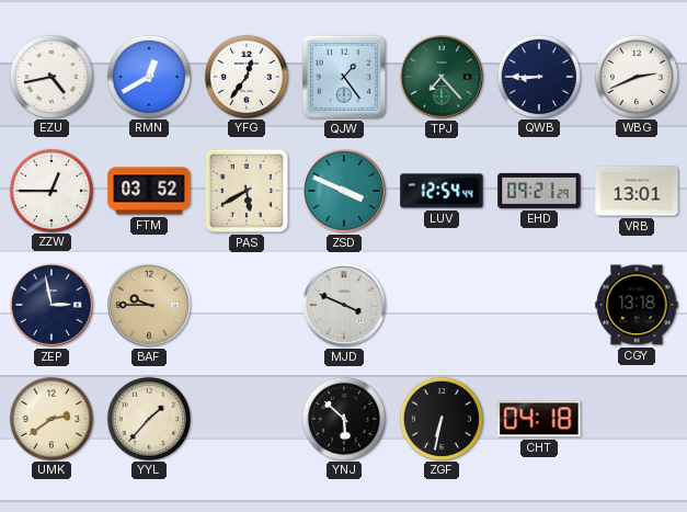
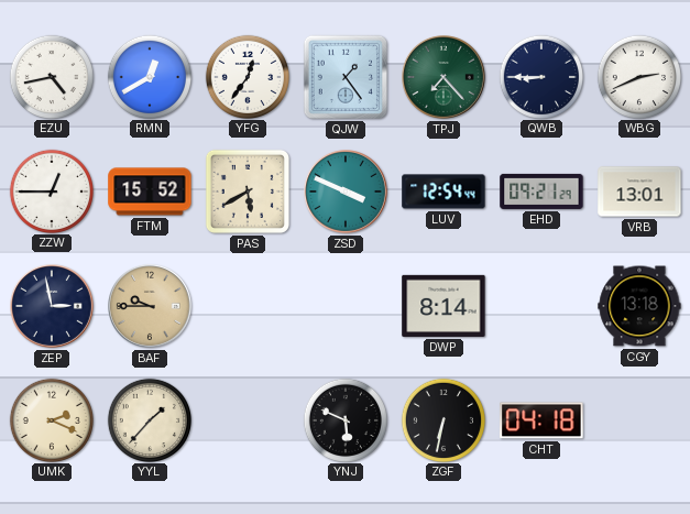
FTM: 03:52 -> 15:52 (150, 192)
MJD: 3:49 -> none (345, 306)
DWP: none -> 8:14 (443, 306)
UMK: 2:39 -> 2:19 (51, 419)
YNJ: 5:52 -> 5:49 (344, 419)
